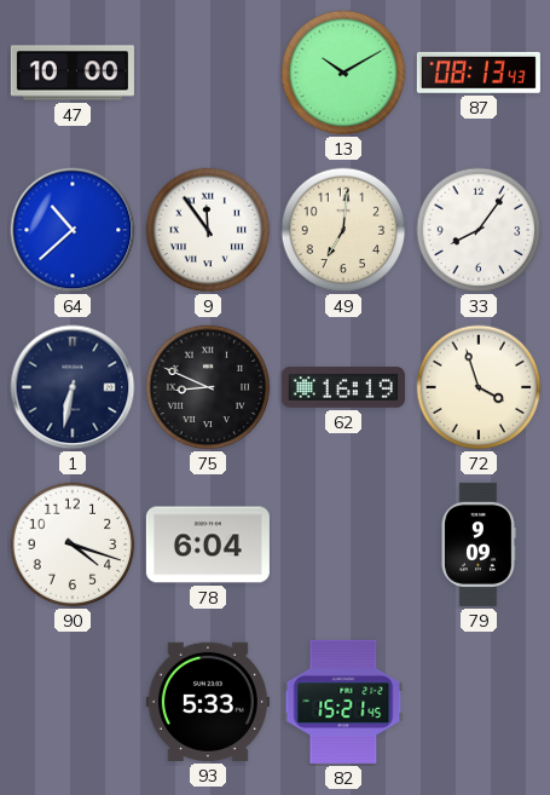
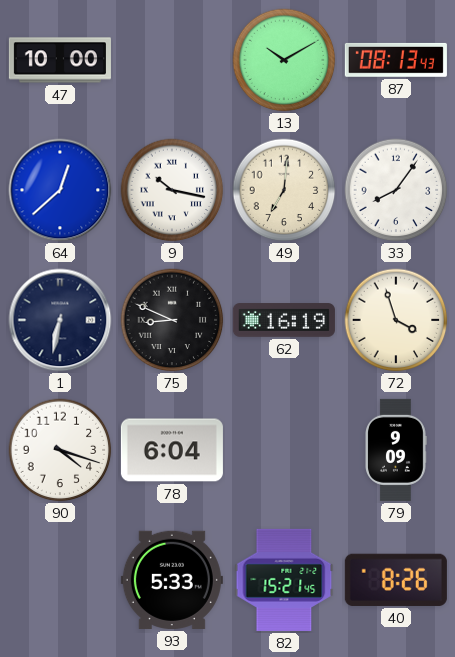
64: 10:38 -> 12:38 (60, 190)
9: 11:54 -> 10:17 (172, 190)
40: none -> 8:26 (396, 580)
